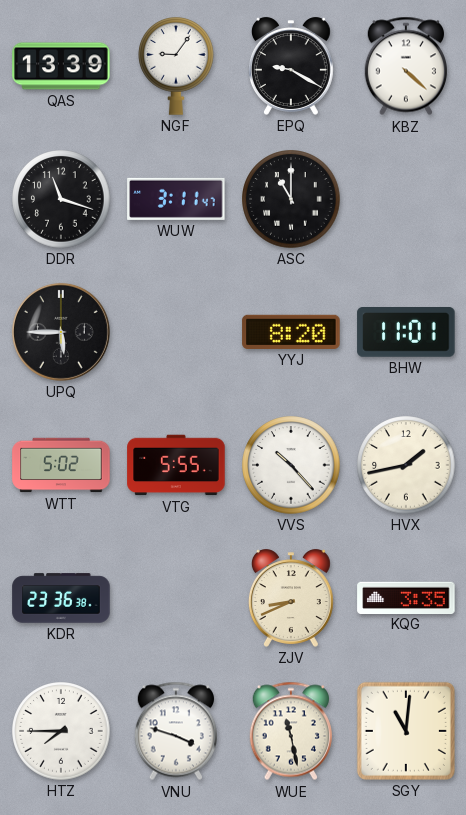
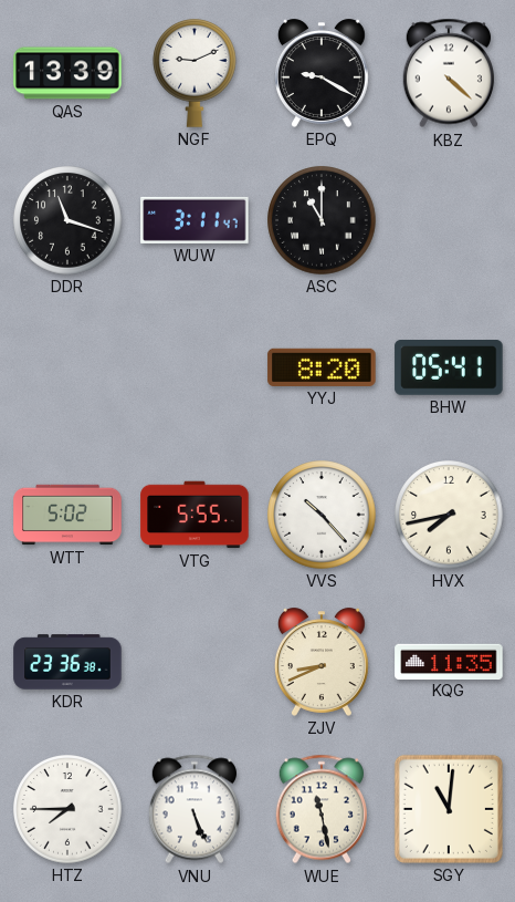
NGF: 9:06 -> 9:11 (196, 74)
UPQ: 5:45 -> none (61, 332)
BHW: 11:01 -> 05:41 (449, 369)
HVX: 1:43 -> 7:43 (449, 515)
KQG: 3:35 -> 11:35 (449, 661)
VNU: 3:48 -> 5:26 (195, 809)
